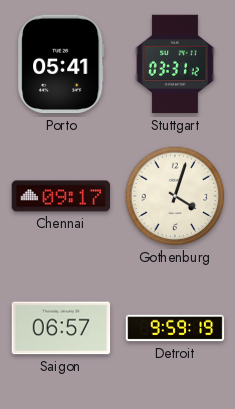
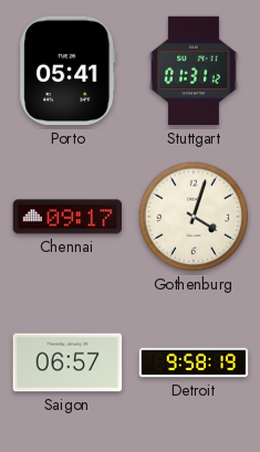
Stuttgart: 03:31 -> 01:31 (195, 71)
Detroit: 9:59 -> 9:58 (194, 362)
